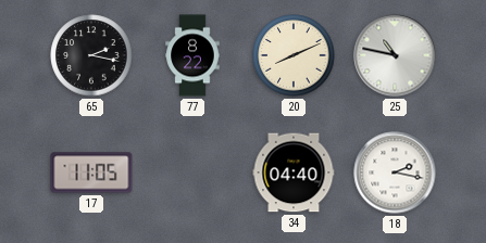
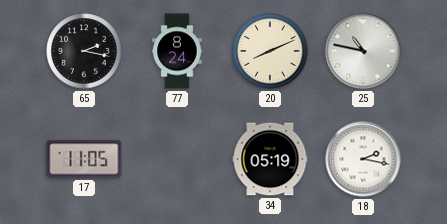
77: 8:22 -> 8:24 (177, 51)
34: 04:40 -> 05:19 (270, 159)
